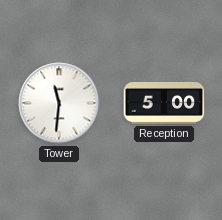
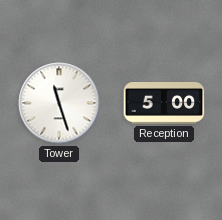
Tower: 11:31 -> 11:27 (59, 103)
